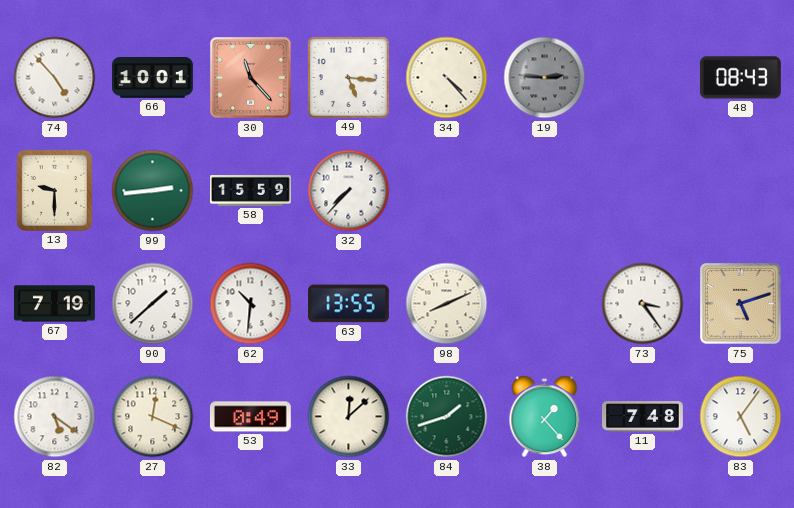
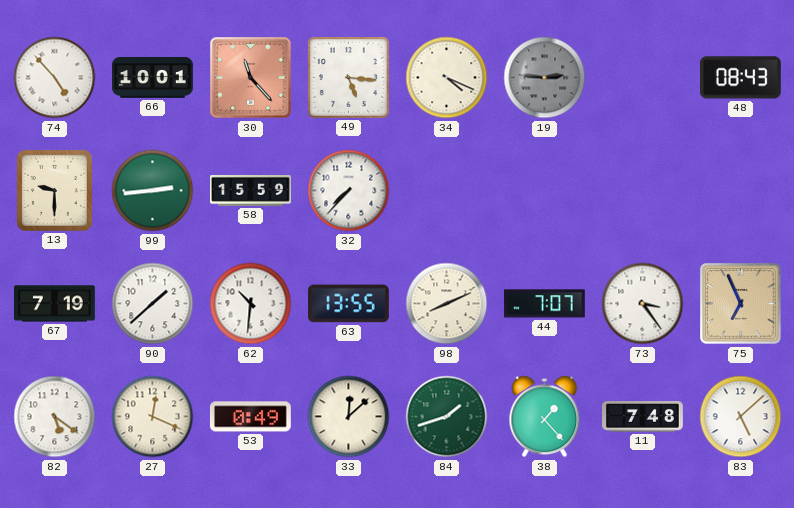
34: 4:23 -> 4:19 (447, 78)
44: none -> 7:07 (544, 304)
75: 5:12 -> 6:56 (741, 304)
83: 5:06 -> 5:08 (741, 417)
